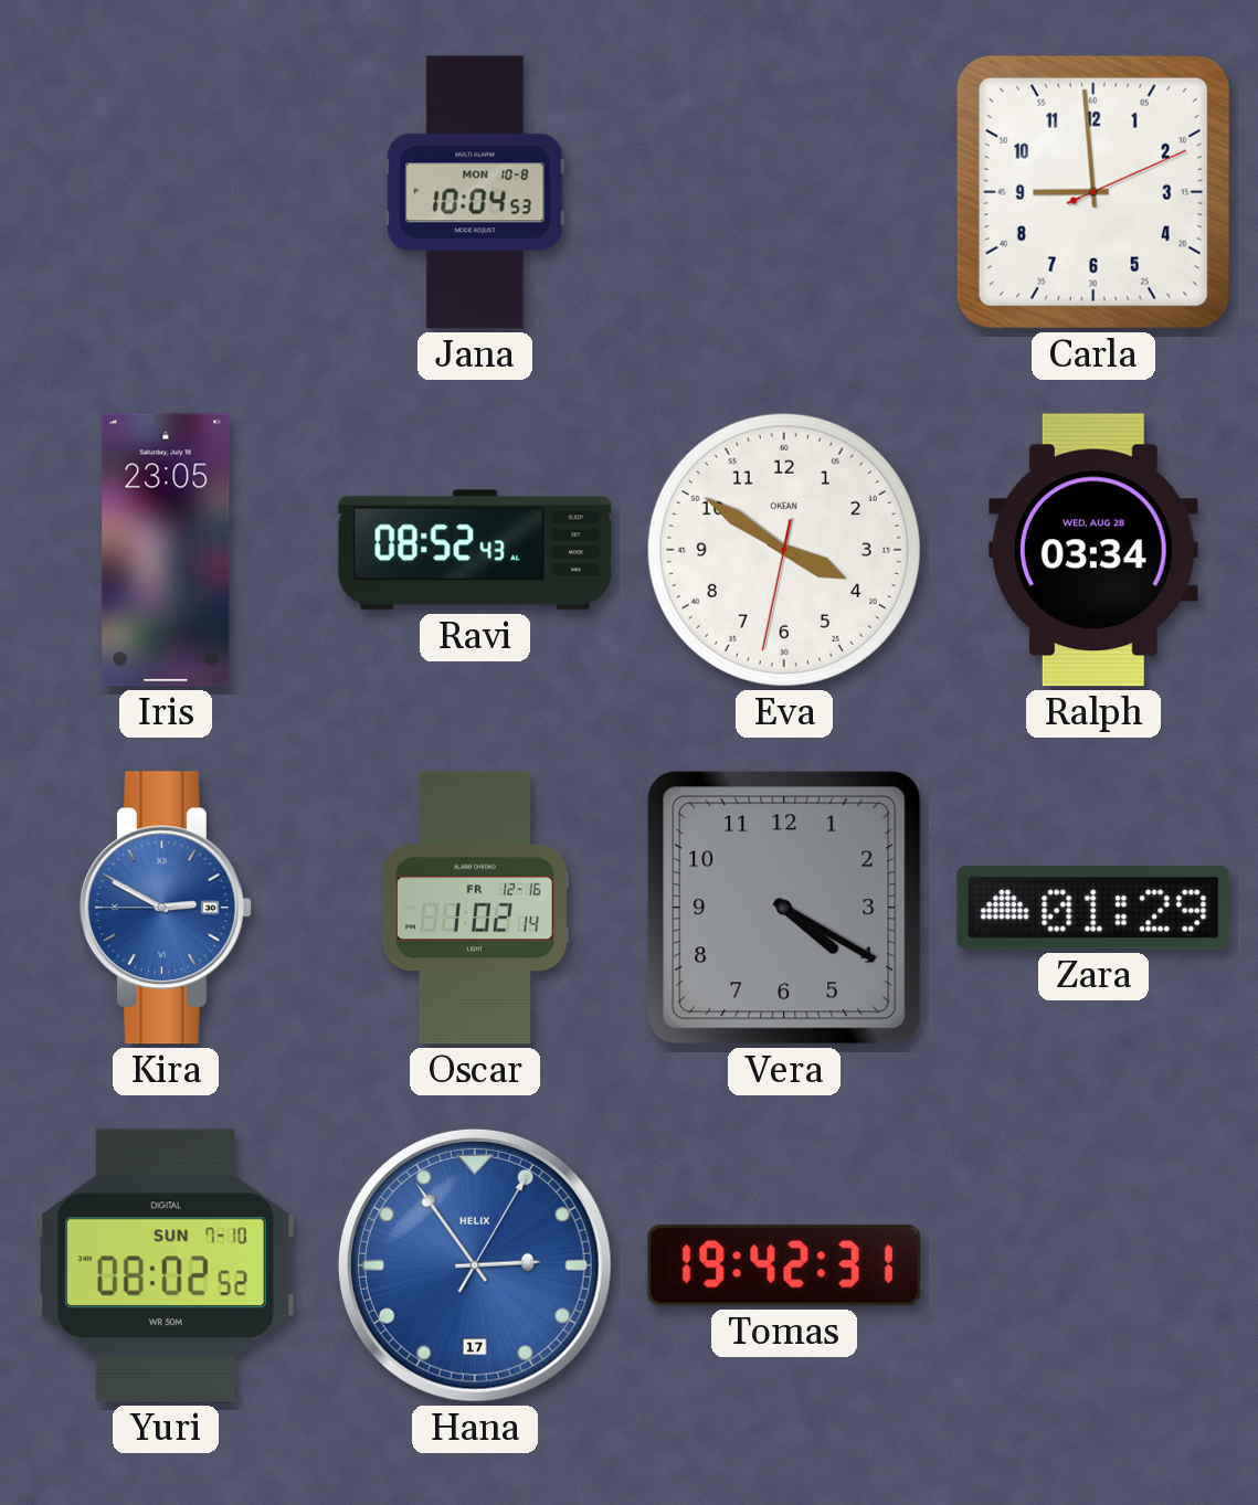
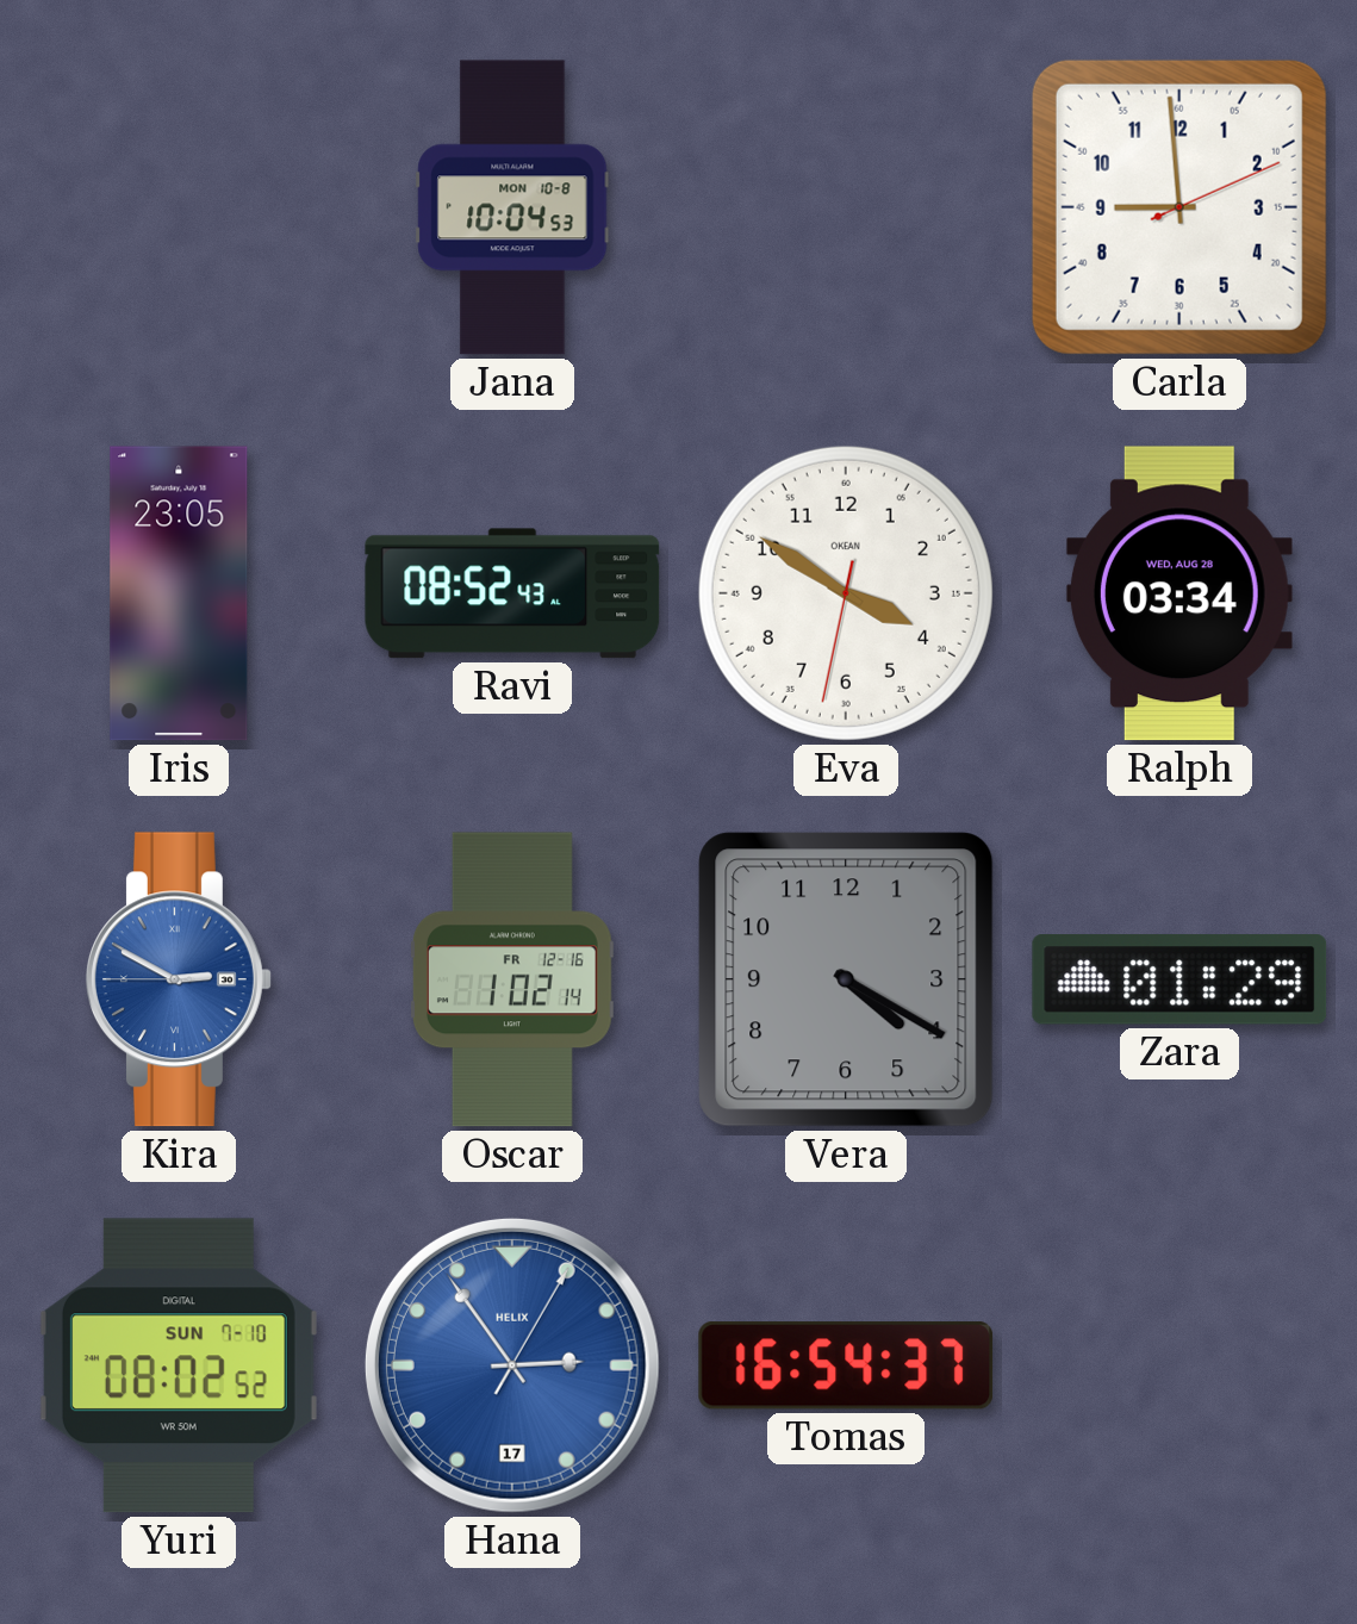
Tomas: 19:42 -> 16:54 (846, 1365)
